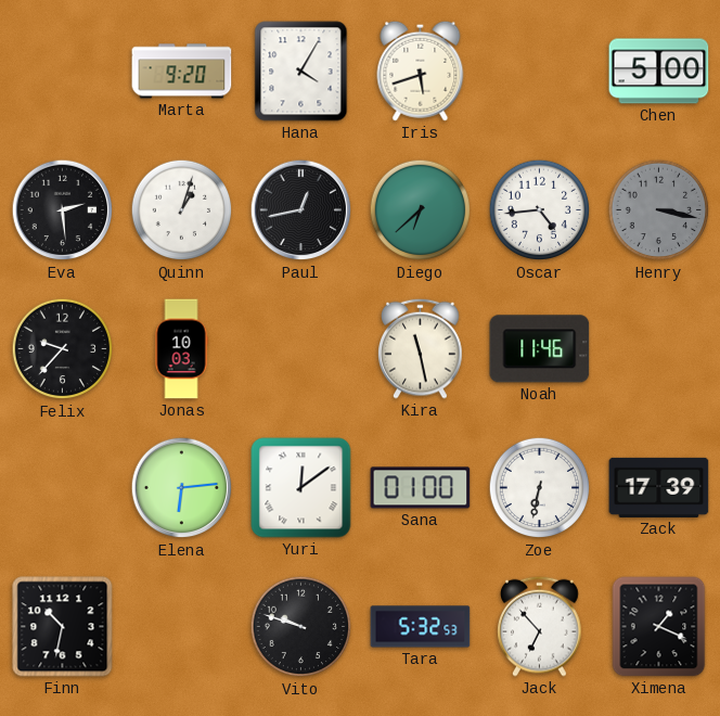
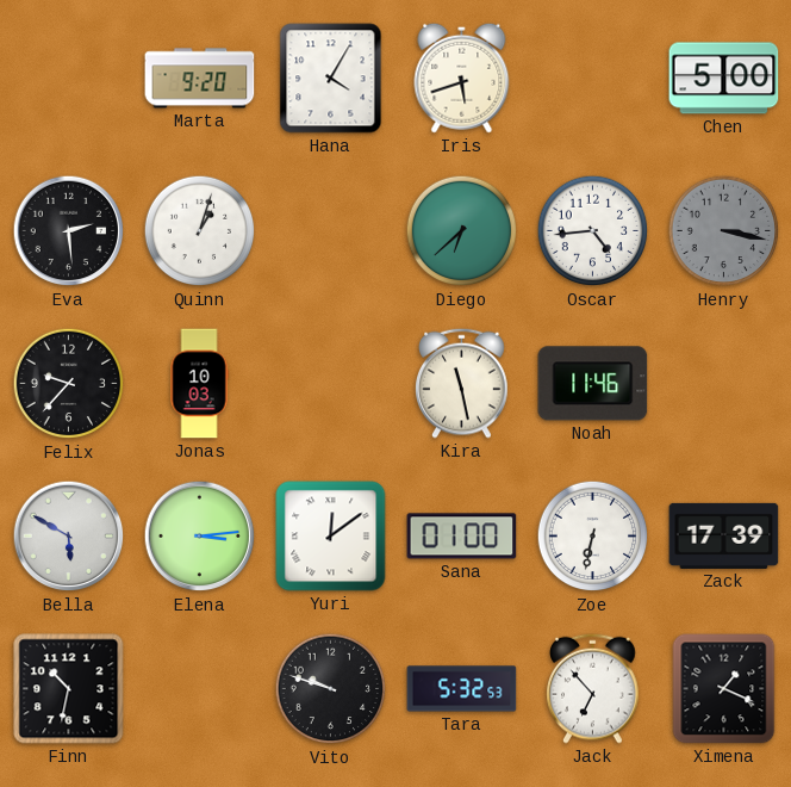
Paul: 12:43 -> none (301, 210)
Bella: none -> 5:50 (69, 537)
Elena: 6:14 -> 3:14 (200, 537)
